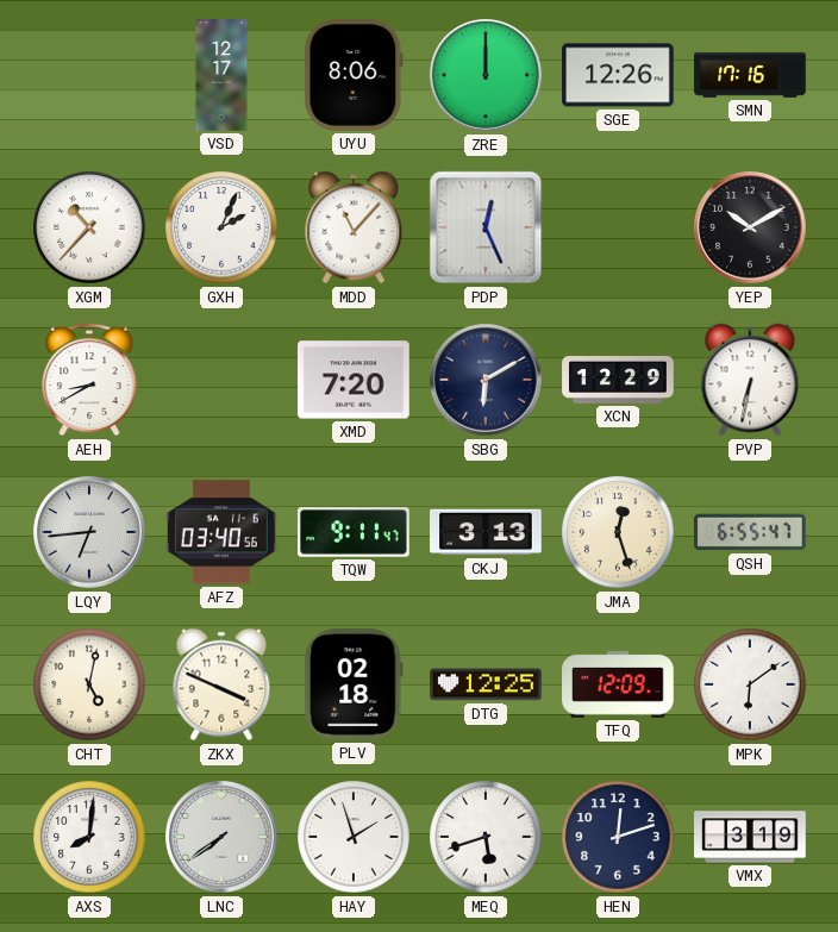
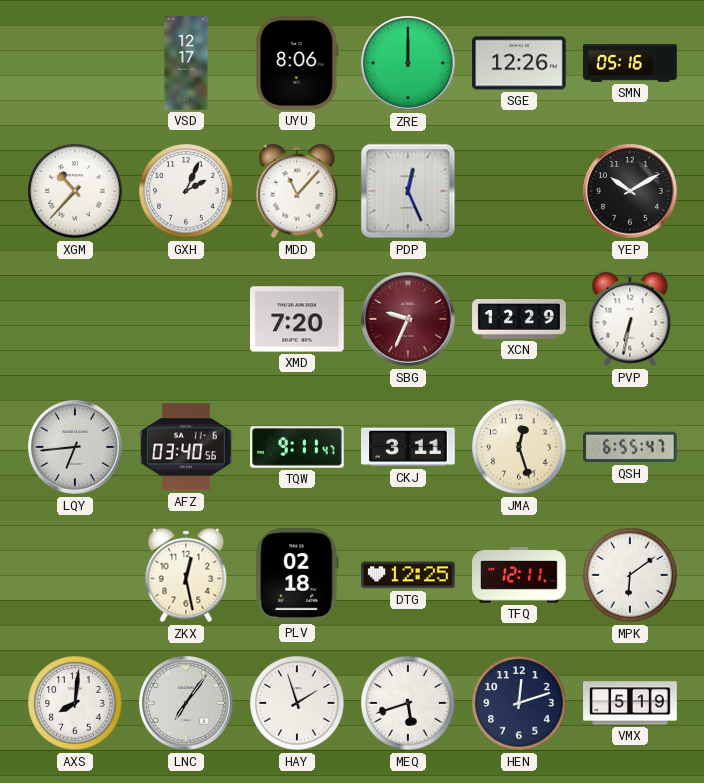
SMN: 17:16 -> 05:16 (630, 63)
AEH: 8:40 -> none (89, 380)
SBG: 6:10 -> 9:34 (408, 319)
SBG dial: navy -> burgundy (408, 319)
CKJ: 3:13 -> 3:11 (408, 447)
CHT: 5:02 -> none (89, 684)
ZKX: 3:49 -> 12:28 (186, 575)
TFQ: 12:09 -> 12:11 (519, 575)
LNC: 7:39 -> 7:06 (186, 703)
VMX: 3:19 -> 5:19 (630, 703)
